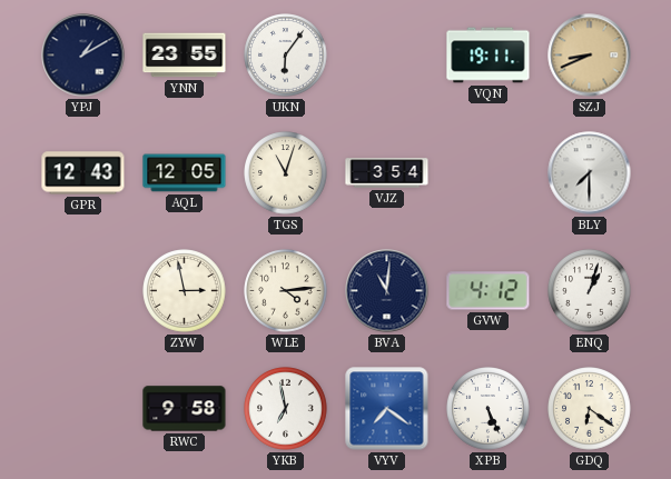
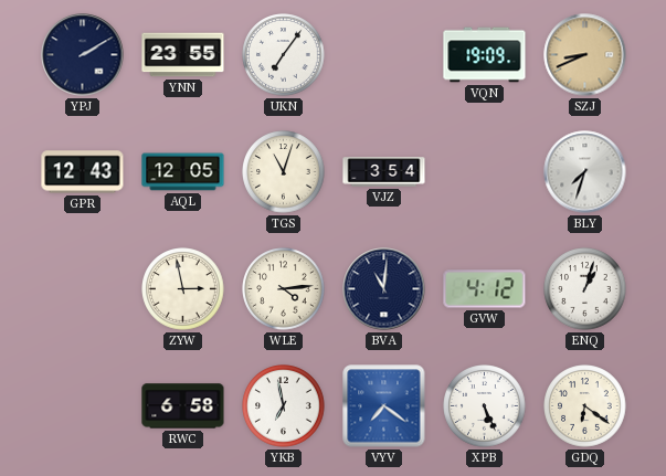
YPJ: 1:10 -> 2:10 (83, 55)
UKN: 6:06 -> 7:06 (284, 55)
VQN: 19:11 -> 19:09 (485, 55)
BLY: 7:30 -> 7:33 (585, 172)
RWC: 9:58 -> 6:58 (183, 406)
